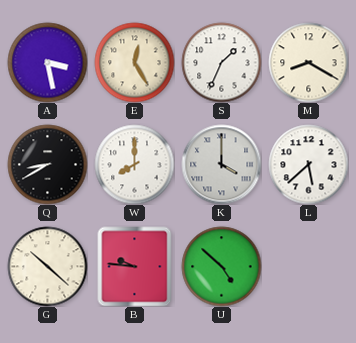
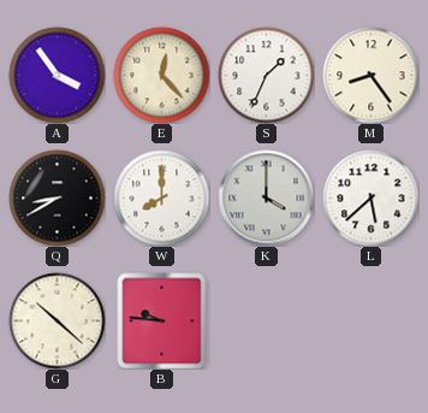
A: 3:28 -> 3:54 (57, 75)
E: 12:25 -> 12:23 (161, 75)
M: 8:20 -> 8:24 (370, 75)
U: 4:52 -> none (221, 266)
